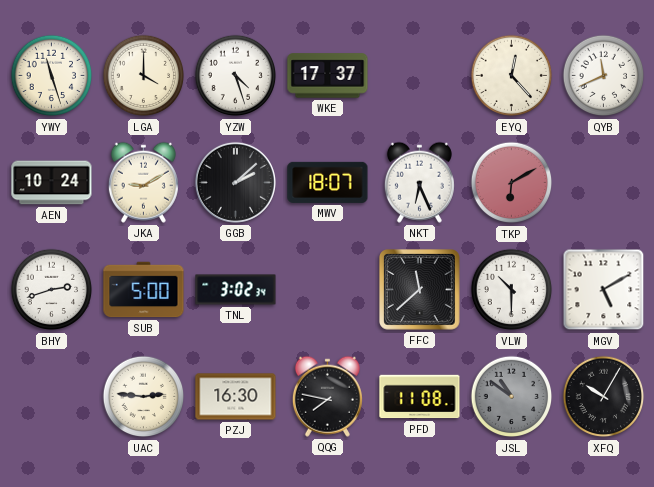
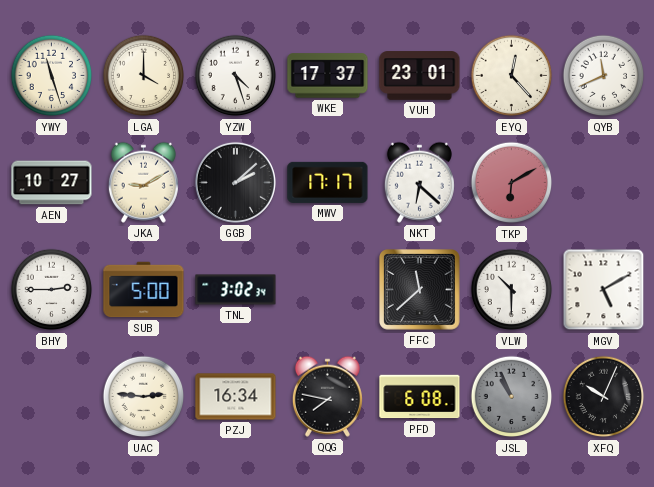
VUH: none -> 23:01 (420, 76)
AEN: 10:24 -> 10:27 (52, 183)
MWV: 18:07 -> 17:17 (328, 182)
NKT: 6:26 -> 6:22 (419, 182)
BHY: 2:42 -> 2:45 (52, 290)
PZJ: 16:30 -> 16:34 (236, 397)
PFD: 11:08 -> 6:08 (420, 397)
JSL: 10:51 -> 10:56 (512, 397)
XFQ: 10:05 -> 10:04 (604, 397)
